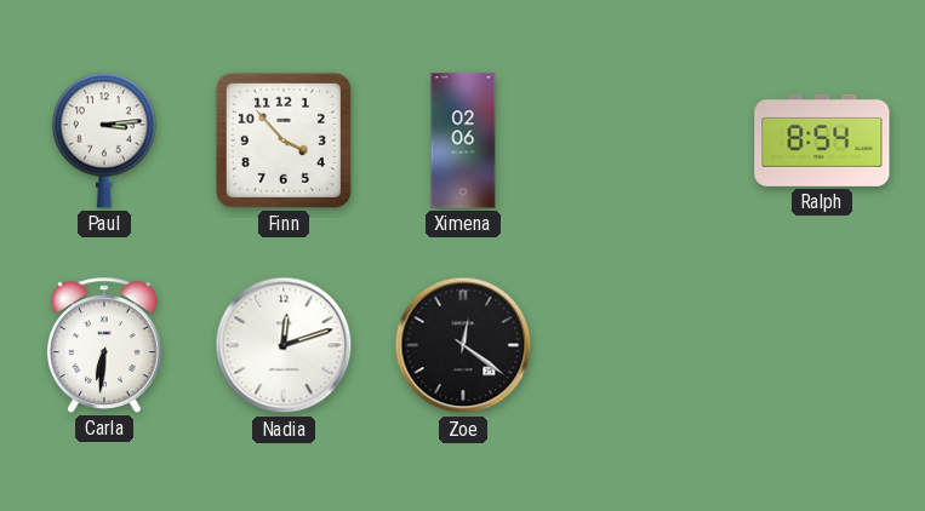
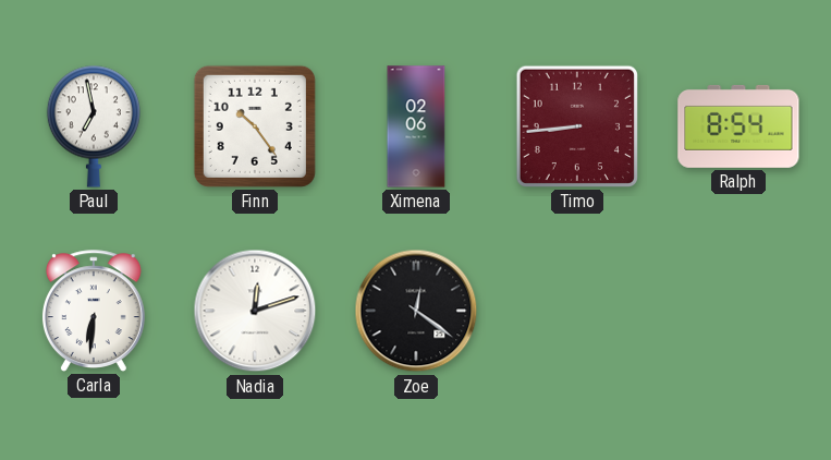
Paul: 3:14 -> 6:58 (94, 126)
Finn: 3:53 -> 10:24 (255, 126)
Timo: none -> 8:44 (577, 126)
